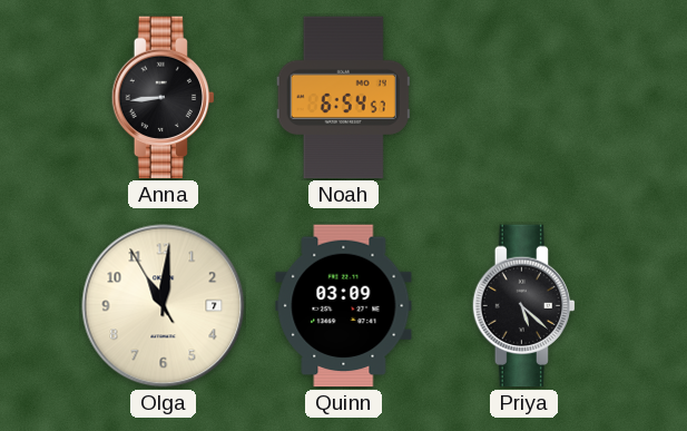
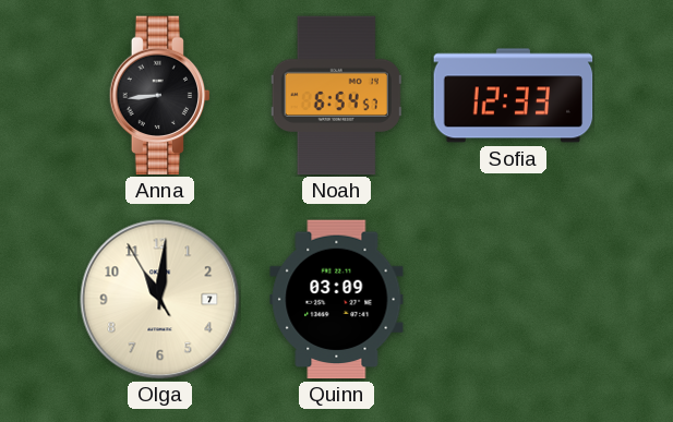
Sofia: none -> 12:33 (514, 96)
Priya: 5:22 -> none (524, 306)
